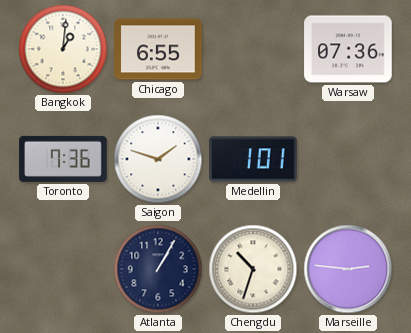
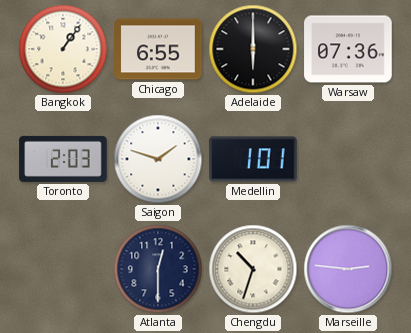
Bangkok: 1:01 -> 1:06 (63, 49)
Adelaide: none -> 6:00 (253, 49)
Toronto: 7:36 -> 2:03 (63, 159)
Atlanta: 1:05 -> 12:30 (158, 269)
